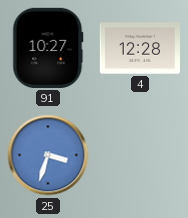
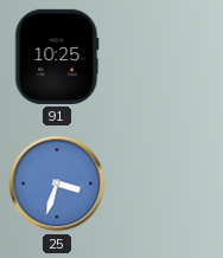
91: 10:27 -> 10:25 (57, 57)
4: 12:28 -> none (139, 48)
